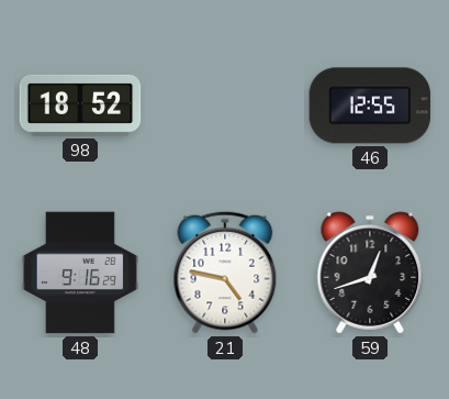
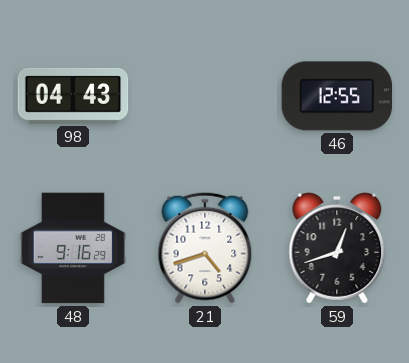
98: 18:52 -> 04:43 (73, 96)
21: 4:47 -> 4:42 (205, 248)
